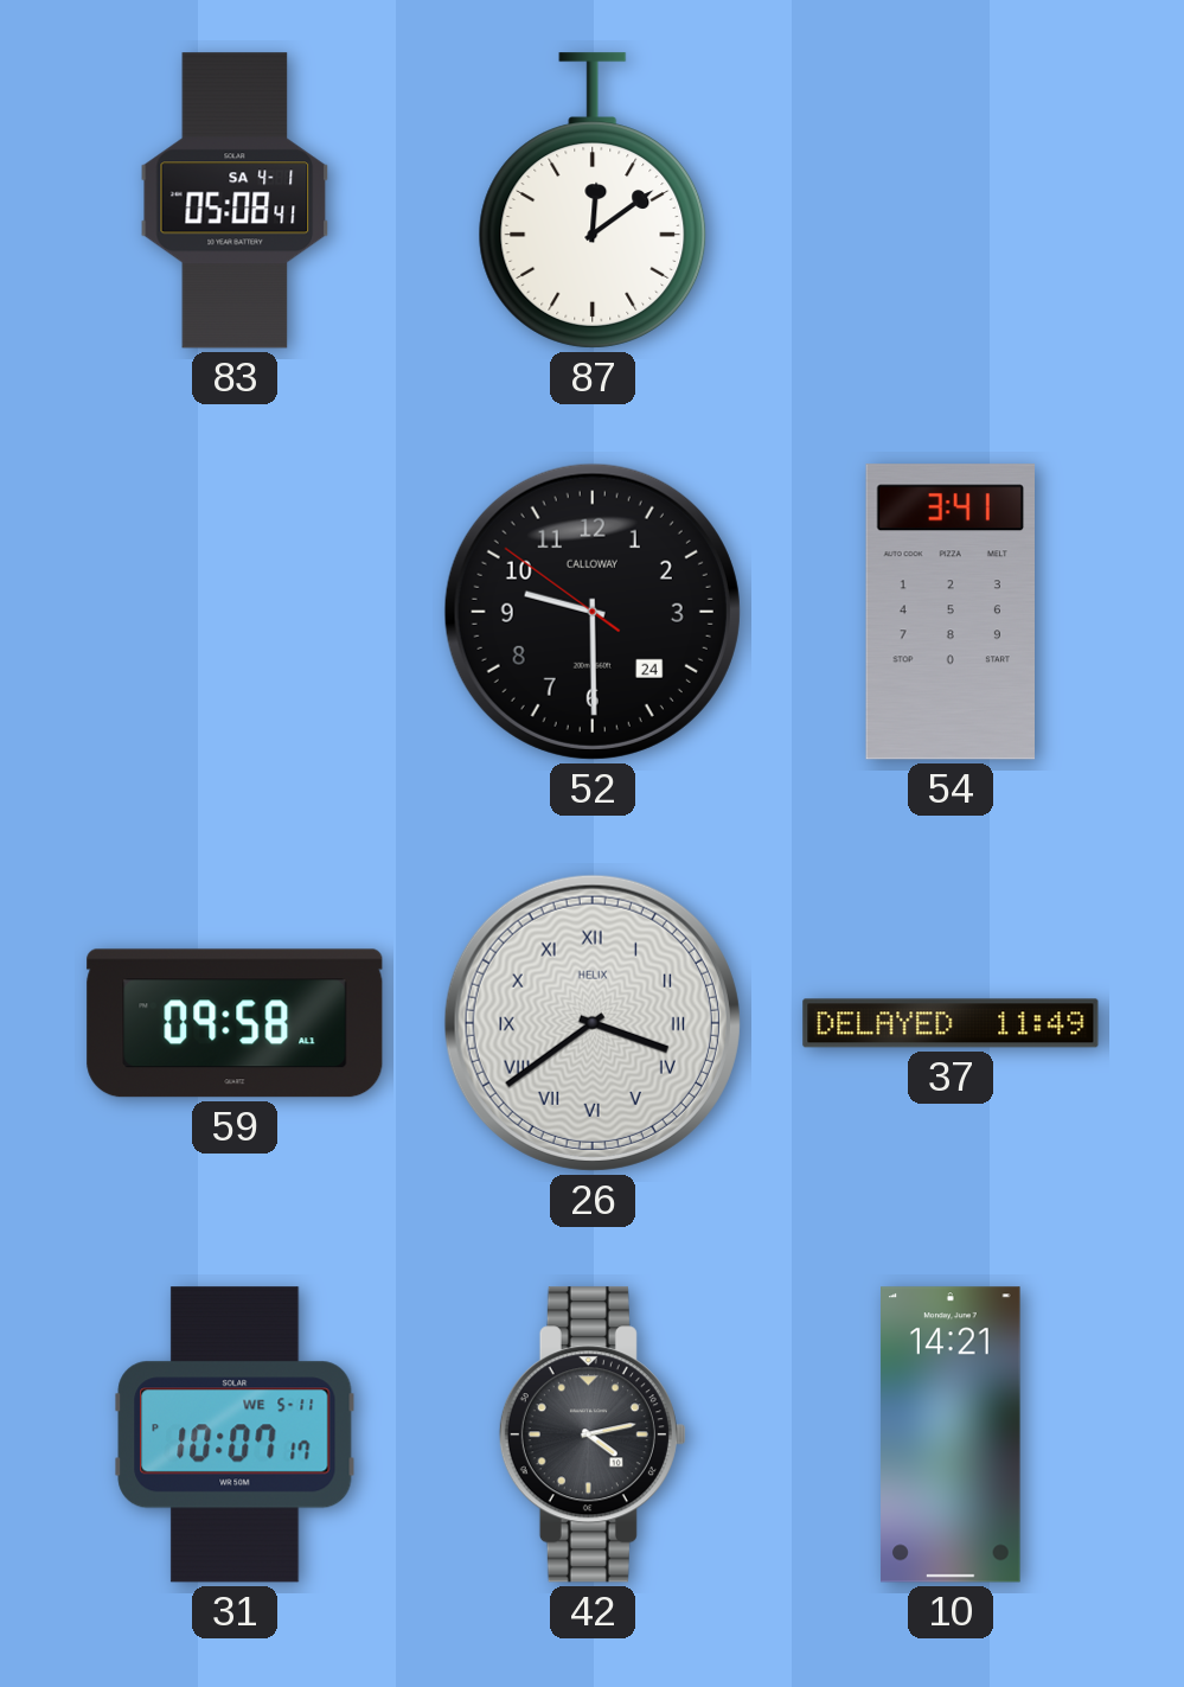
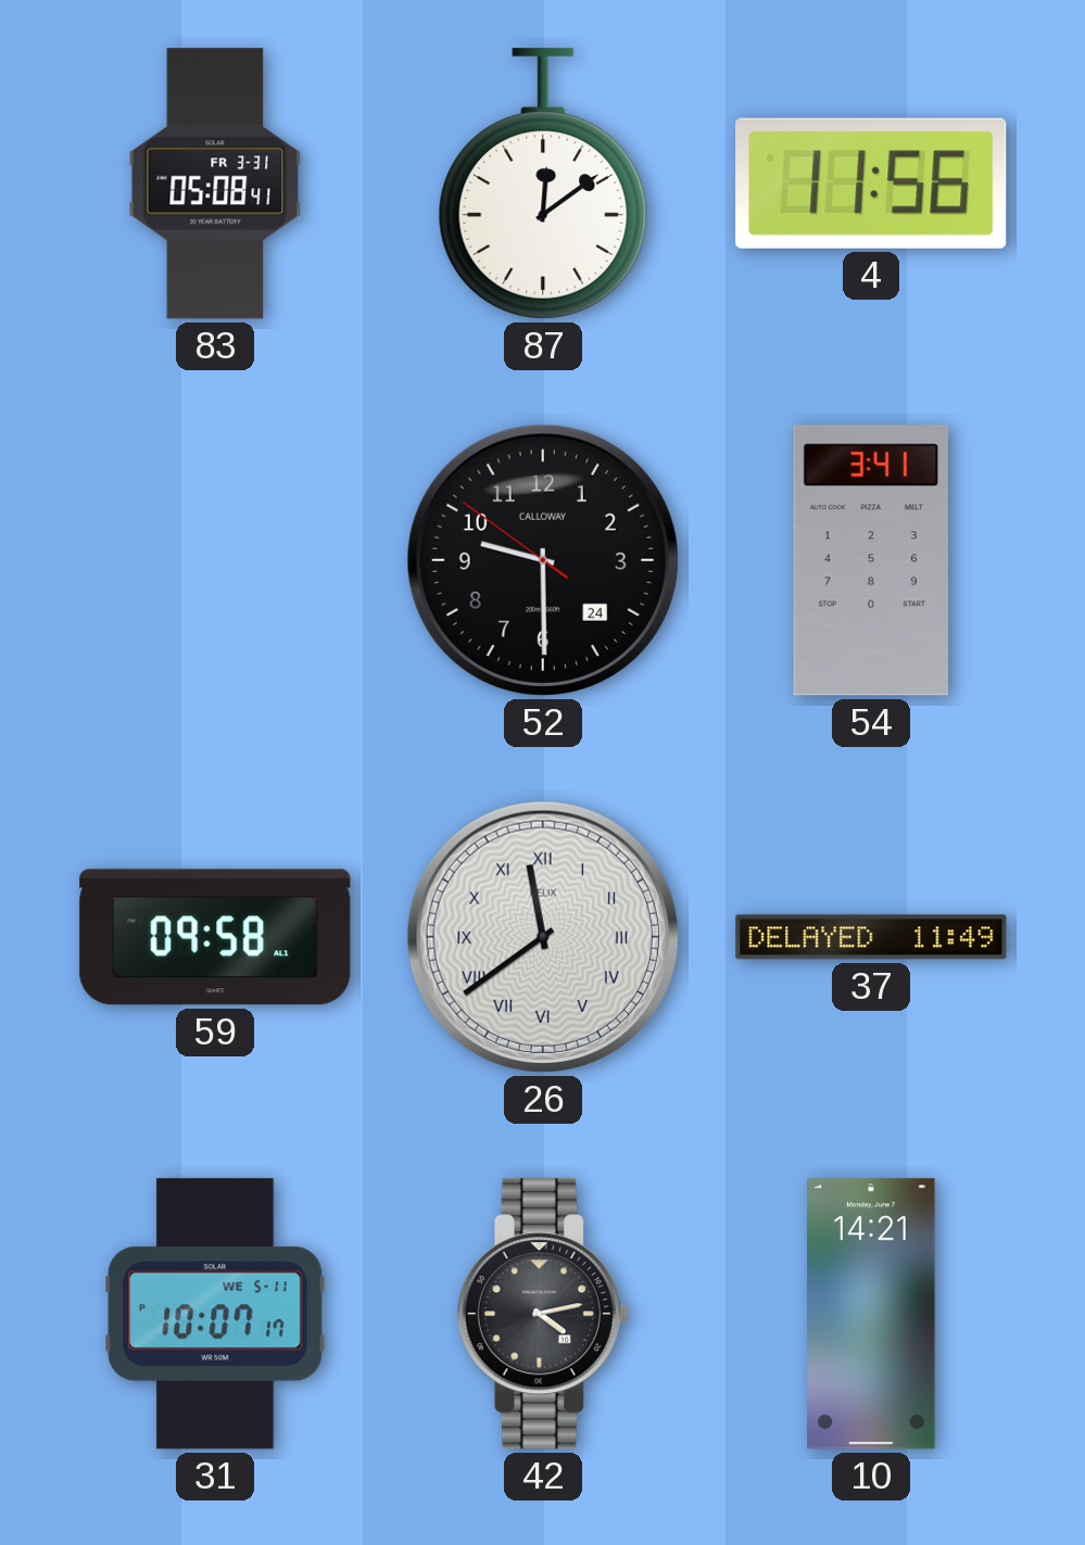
83 date: SA 4-1 -> FR 3-31 (215, 183)
4: none -> 11:56 (871, 183)
26: 3:39 -> 11:39 (543, 937)
